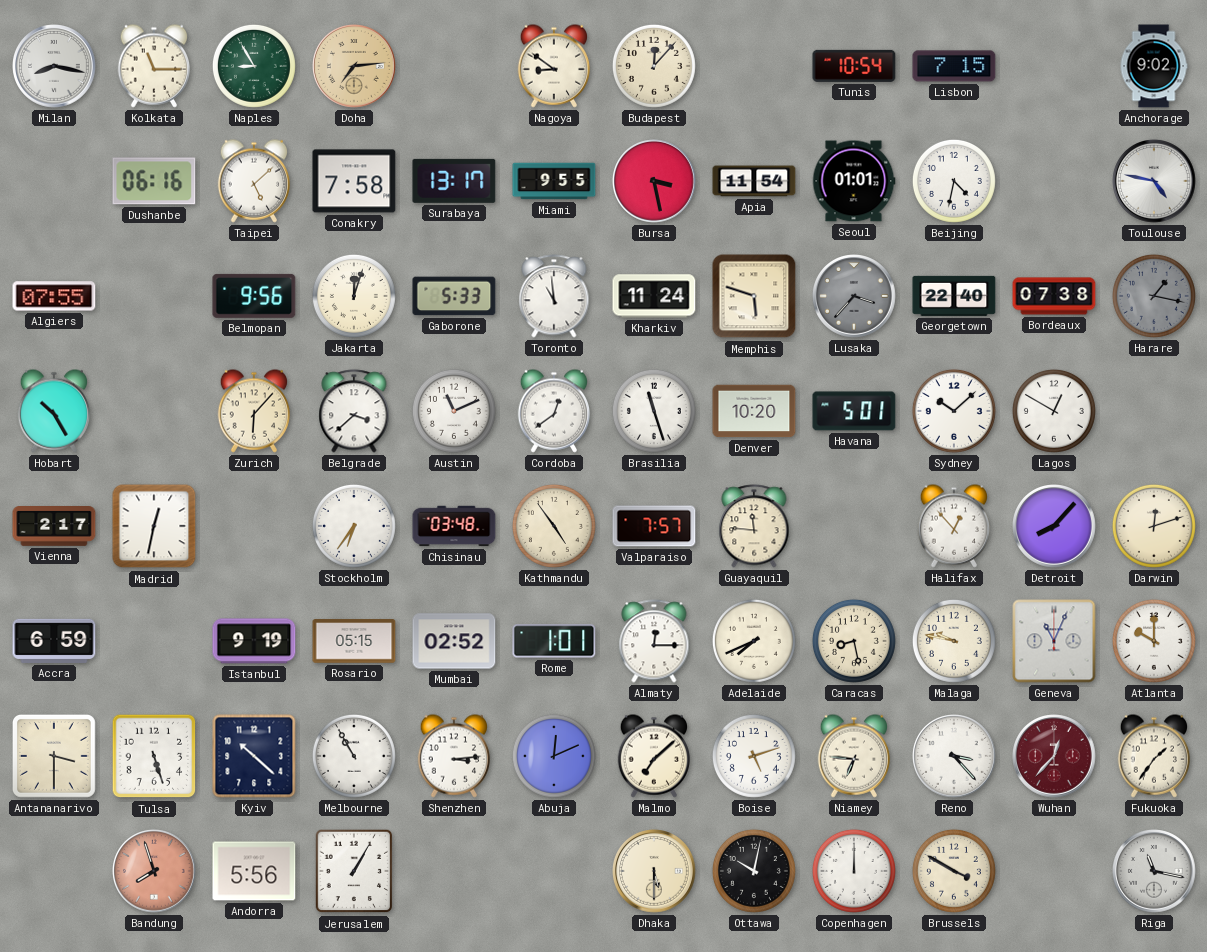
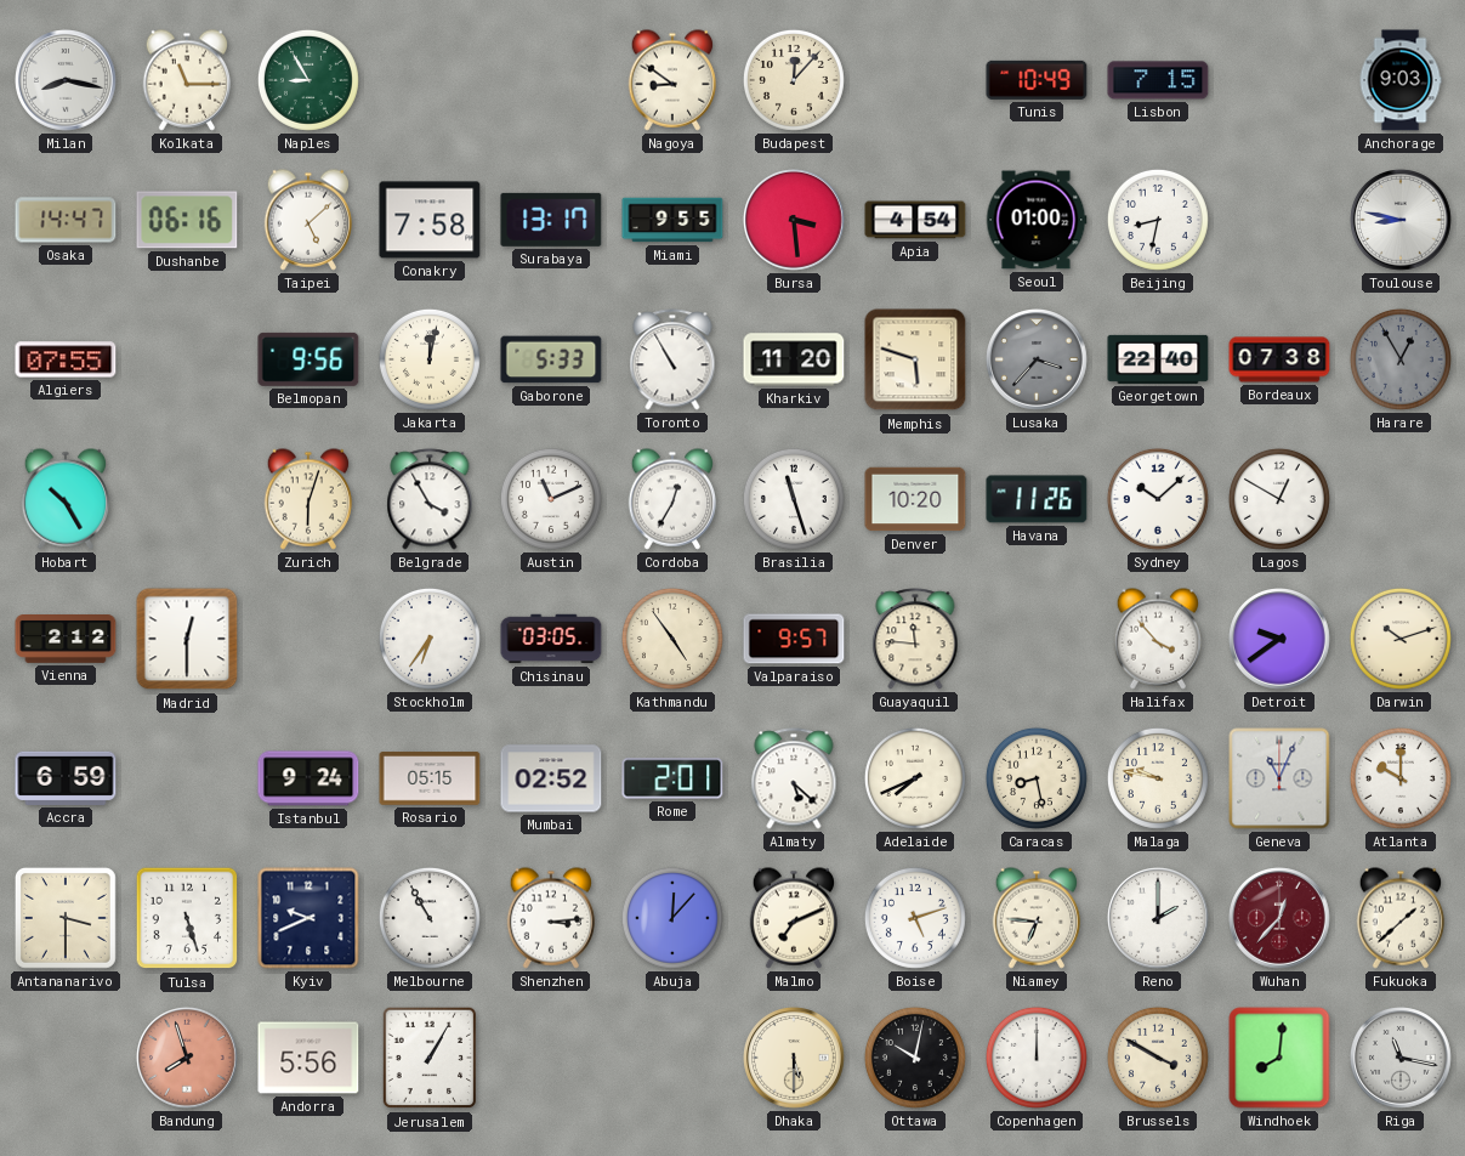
Doha: 7:14 -> none (355, 67)
Tunis: 10:54 -> 10:49 (1037, 80)
Anchorage: 9:02 -> 9:03 (1401, 80)
Osaka: none -> 14:47 (66, 220)
Bursa: 3:28 -> 3:29 (795, 221)
Apia: 11:54 -> 4:54 (915, 220)
Seoul: 01:01 -> 01:00 (1037, 220)
Beijing: 4:32 -> 8:32 (1158, 220)
Toulouse: 4:47 -> 8:47 (1402, 221)
Jakarta: 12:03 -> 12:02 (430, 359)
Toronto: 10:59 -> 10:55 (672, 359)
Kharkiv: 11:24 -> 11:20 (794, 359)
Harare: 1:17 -> 12:55 (1401, 359)
Zurich: 6:07 -> 6:03 (308, 499)
Belgrade: 3:38 -> 3:55 (430, 499)
Cordoba: 12:39 -> 12:35 (672, 499)
Havana: 5:01 -> 11:26 (1037, 499)
Vienna: 2:17 -> 2:12 (66, 640)
Madrid: 12:32 -> 12:30 (187, 639)
Chisinau: 03:48 -> 03:05 (551, 639)
Valparaiso: 7:57 -> 9:57 (794, 639)
Halifax: 12:53 -> 3:53 (1158, 639)
Detroit: 8:07 -> 9:39 (1281, 640)
Darwin: 12:12 -> 10:12 (1401, 639)
Istanbul: 9:19 -> 9:24 (308, 778)
Rome: 1:01 -> 2:01 (672, 778)
Almaty: 12:15 -> 5:22 (794, 778)
Kyiv: 10:22 -> 9:41 (308, 918)
Abuja: 12:11 -> 12:07 (672, 918)
Malmo: 7:08 -> 7:11 (794, 918)
Reno: 3:23 -> 2:00 (1159, 919)
Fukuoka: 1:36 -> 1:38 (1401, 918)
Windhoek: none -> 8:01 (1279, 1058)
